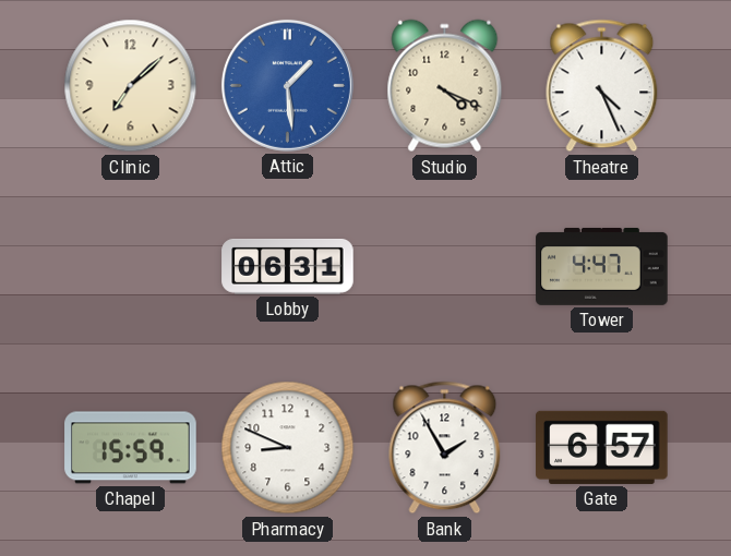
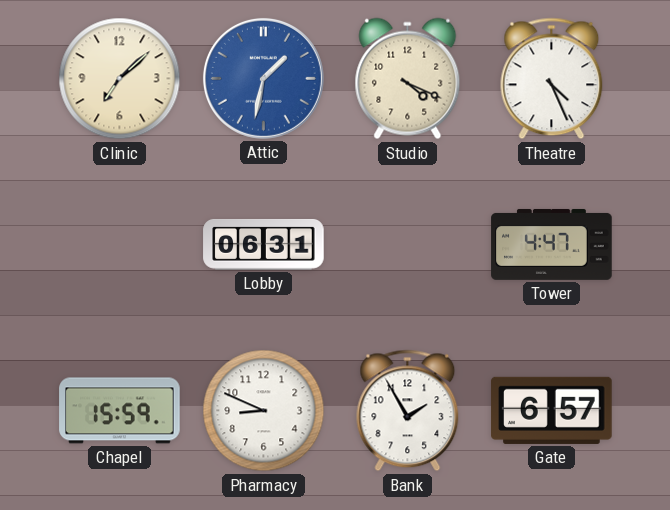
Attic: 1:29 -> 1:32 (263, 78)
